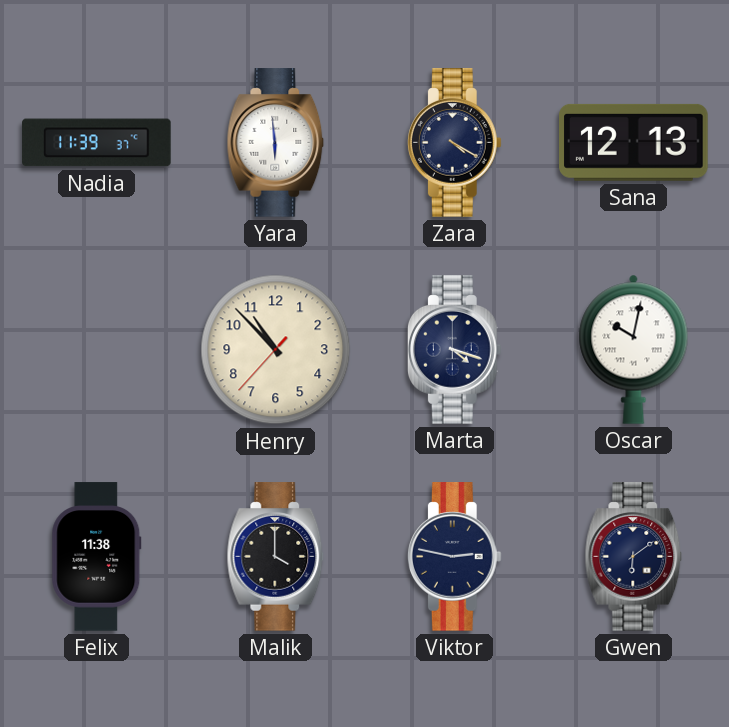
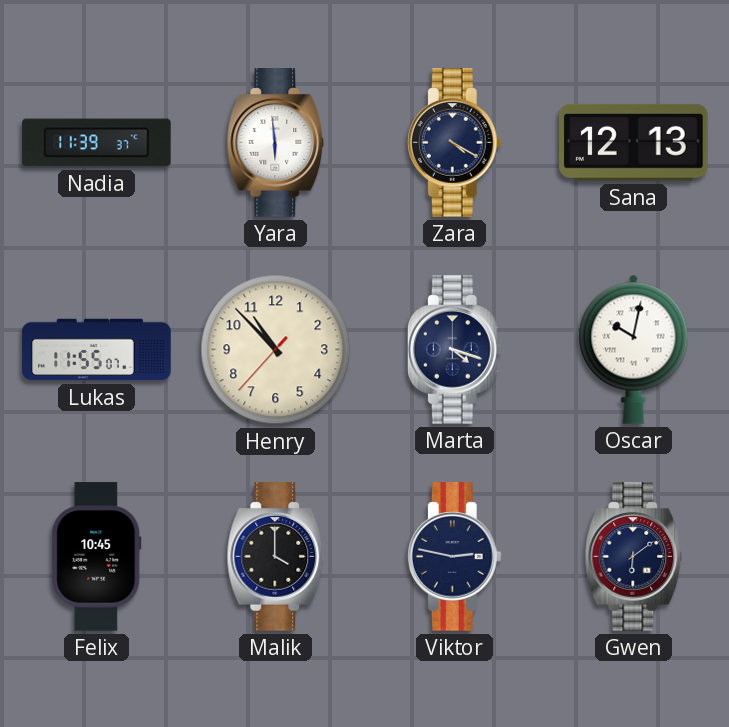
Lukas: none -> 11:55 (97, 350)
Felix: 11:38 -> 10:45 (97, 557)
